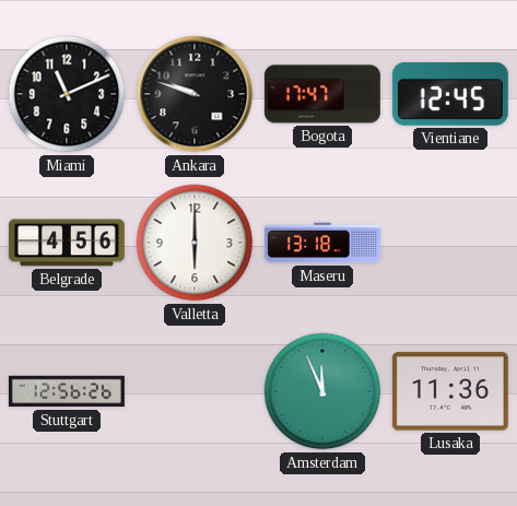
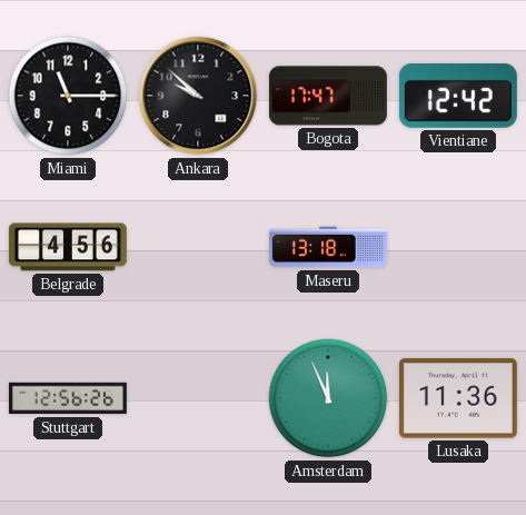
Miami: 11:11 -> 11:15 (68, 96)
Ankara: 9:48 -> 9:52 (198, 96)
Vientiane: 12:45 -> 12:42 (458, 96)
Valletta: 6:00 -> none (195, 243)
